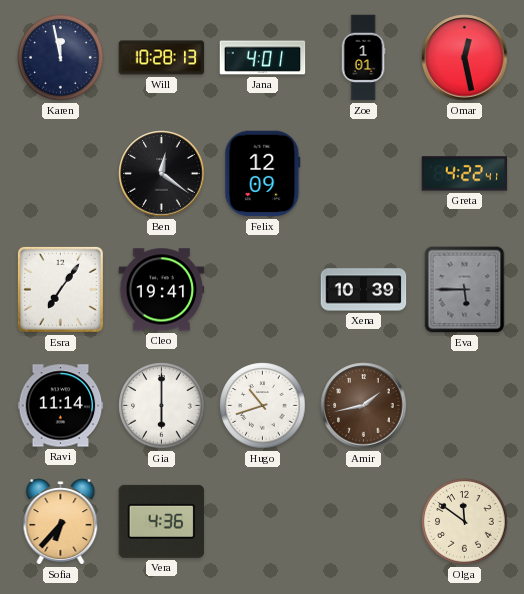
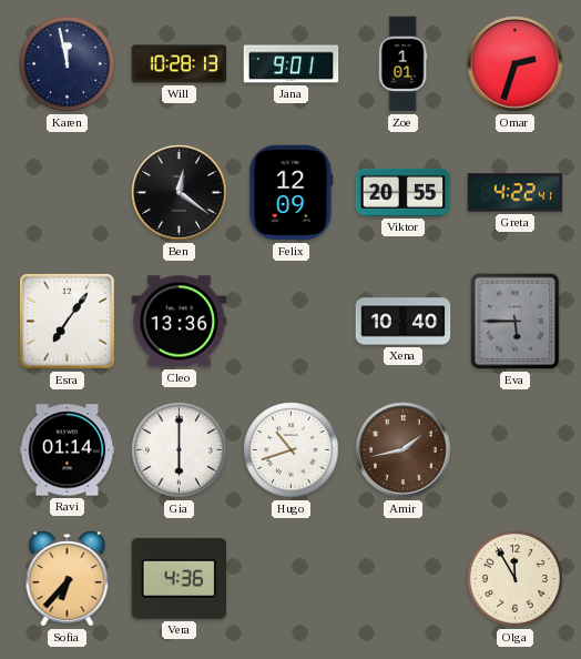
Jana: 4:01 -> 9:01 (292, 64)
Omar: 12:28 -> 2:33 (516, 64)
Viktor: none -> 20:55 (404, 192)
Cleo: 19:41 -> 13:36 (180, 322)
Xena: 10:39 -> 10:40 (404, 322)
Ravi: 11:14 -> 01:14 (68, 450)
Olga: 11:51 -> 11:55 (516, 579)
